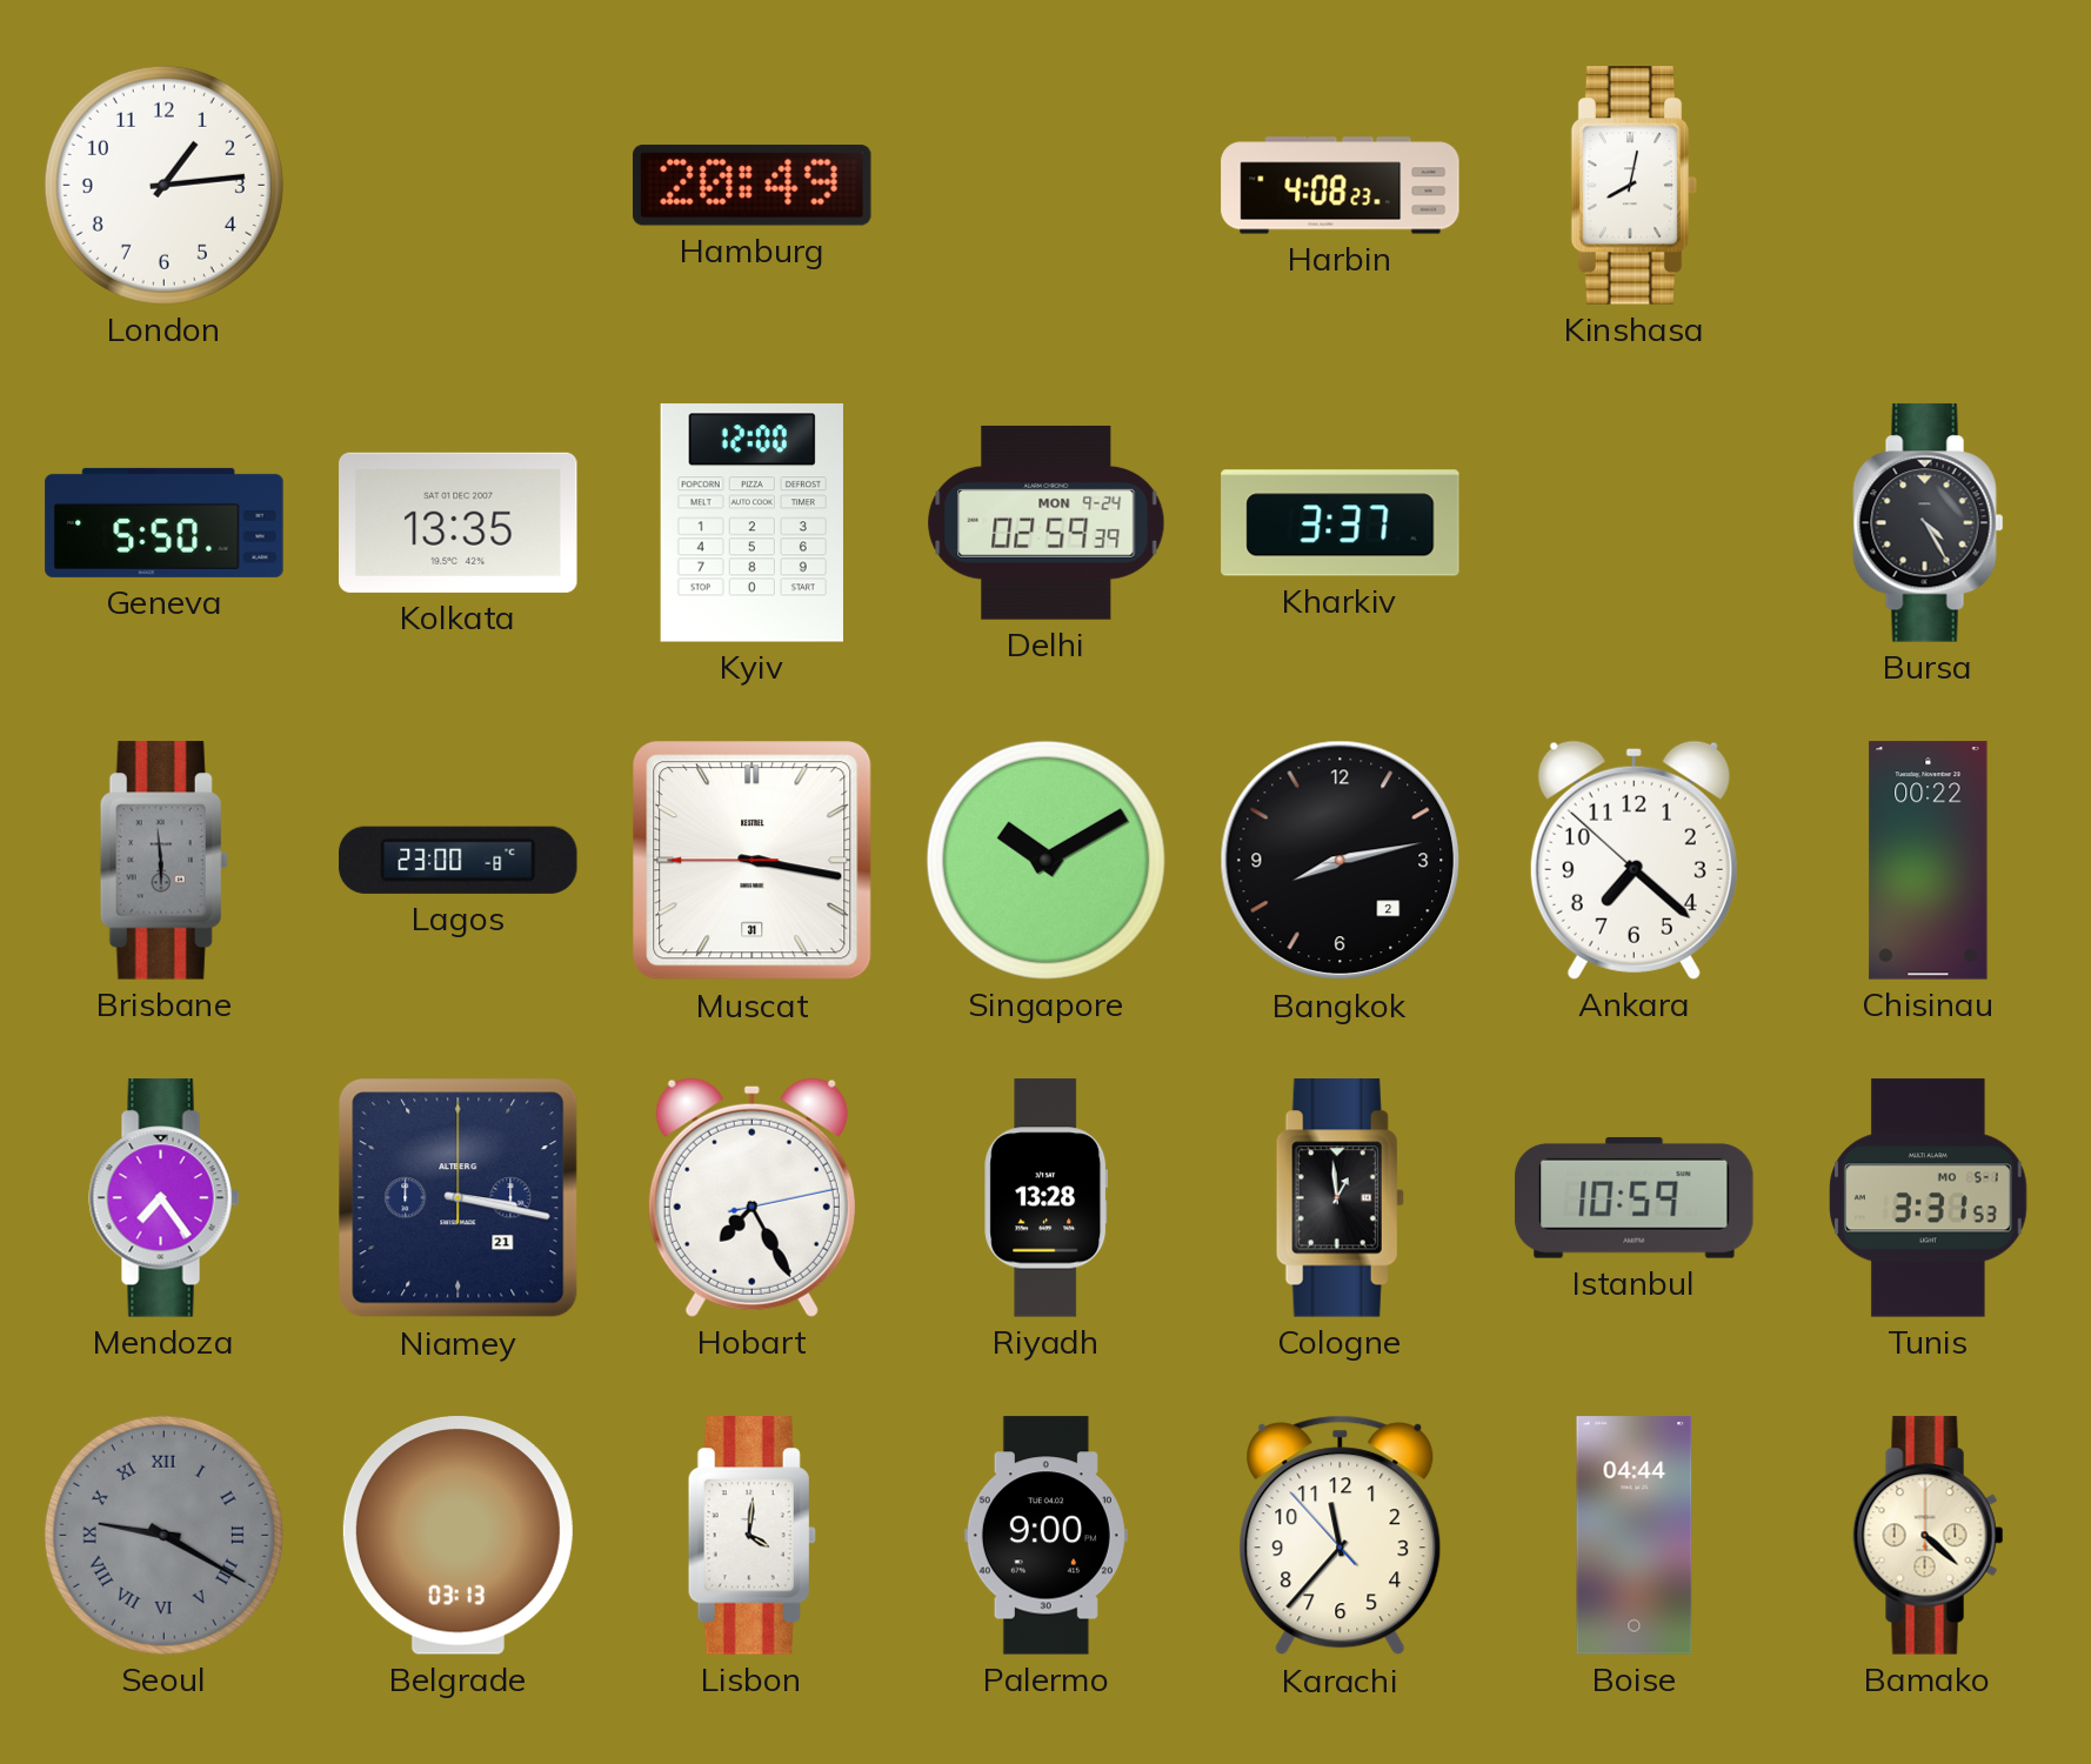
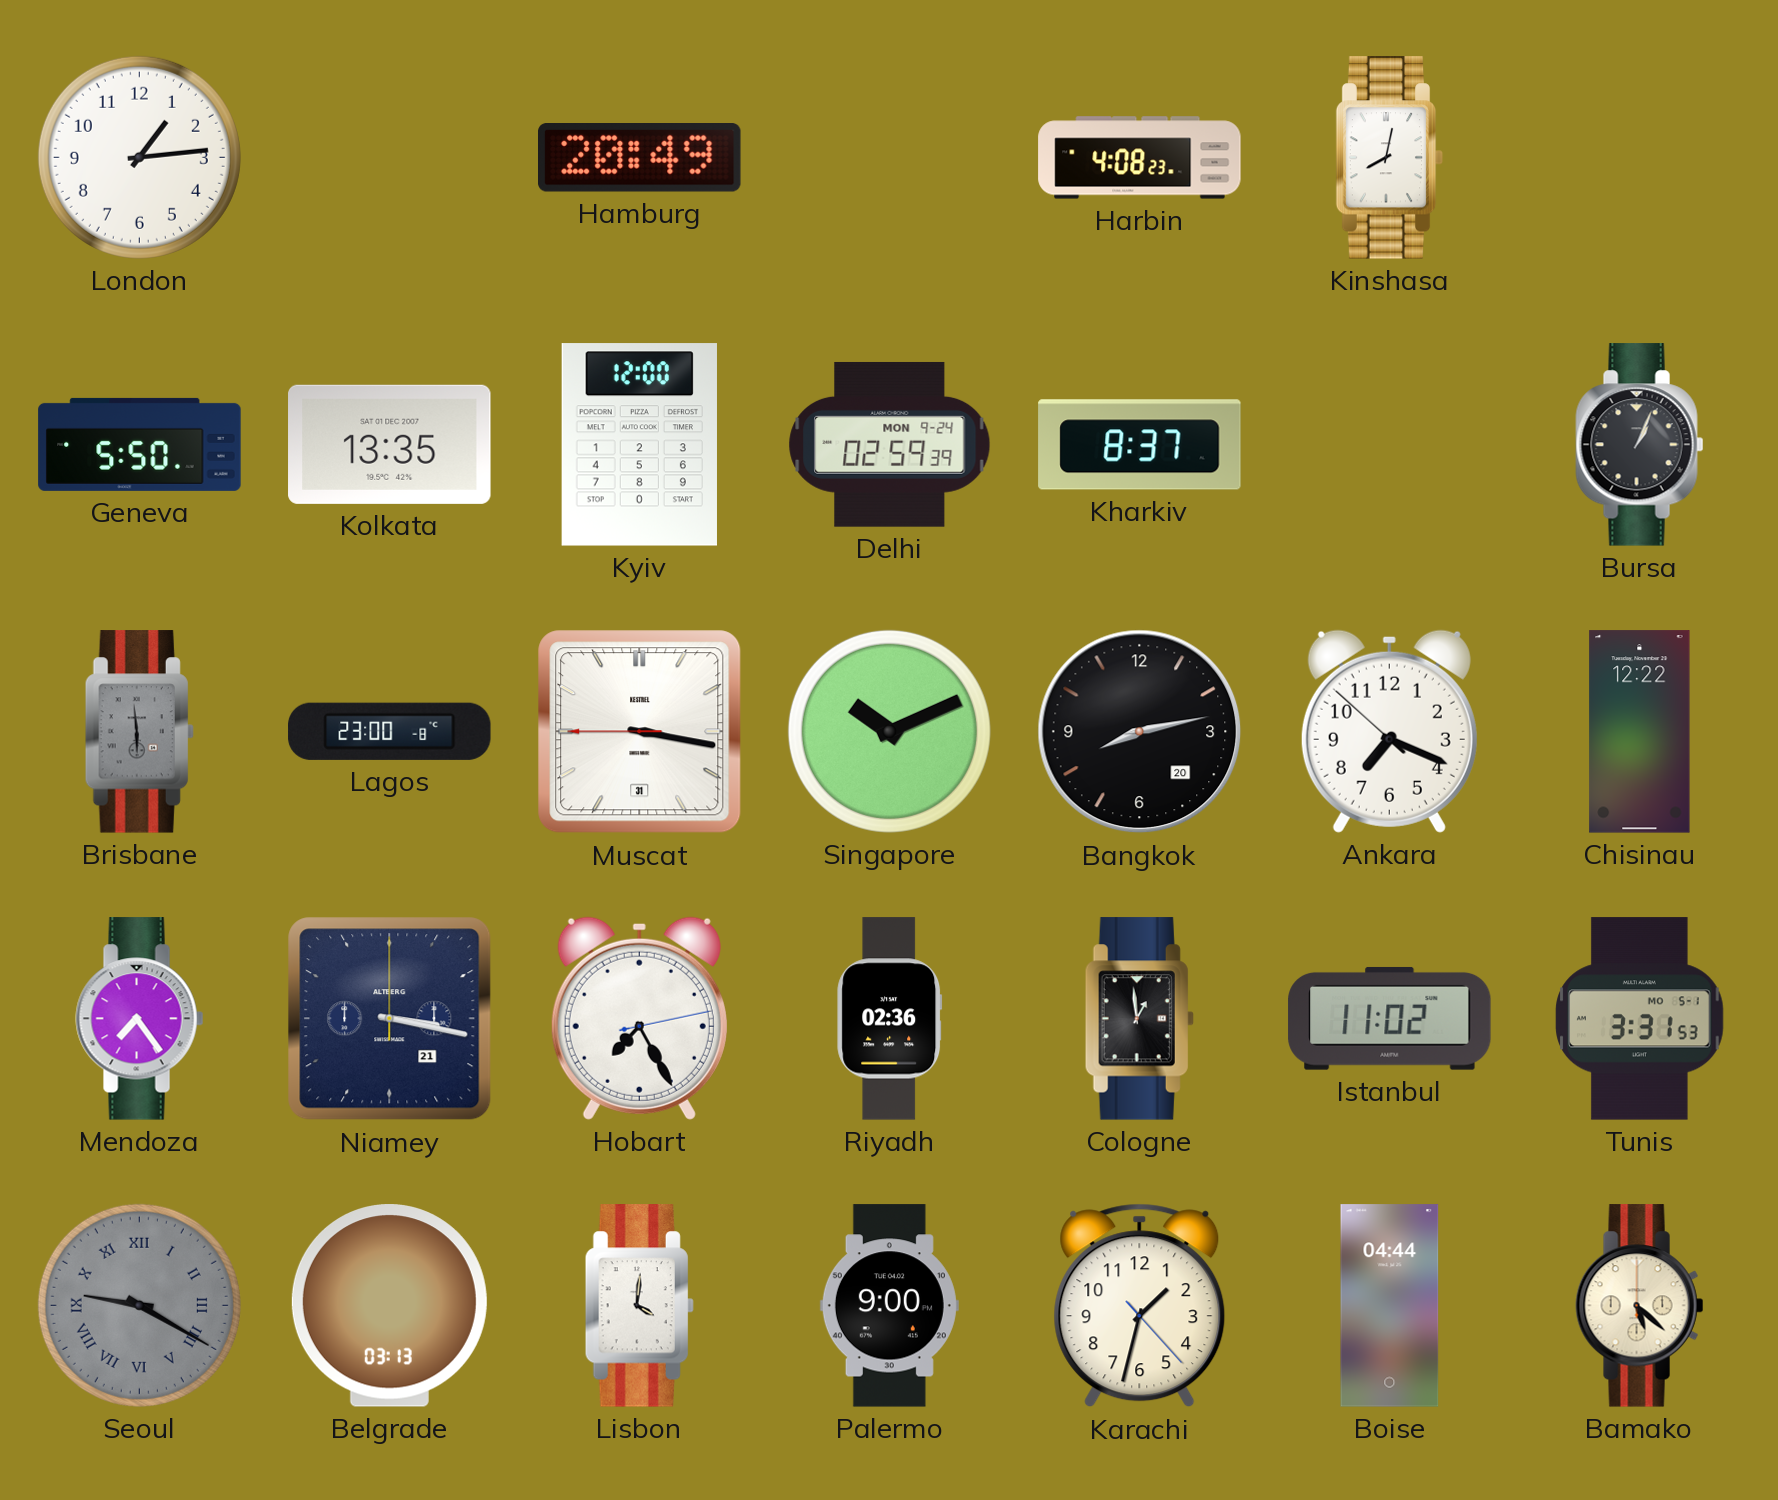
Kharkiv: 3:37 -> 8:37 (1140, 445)
Bursa: 4:25 -> 1:04 (1640, 445)
Singapore: 10:10 -> 10:11 (889, 731)
Bangkok date: 2 -> 20 (1140, 732)
Ankara: 7:21 -> 7:18 (1389, 731)
Chisinau: 00:22 -> 12:22 (1640, 732)
Riyadh: 13:28 -> 02:36 (890, 1019)
Istanbul: 10:59 -> 11:02 (1390, 1018)
Karachi: 11:36 -> 1:32 (1140, 1306)
Bamako: 4:22 -> 5:22 (1640, 1306)
